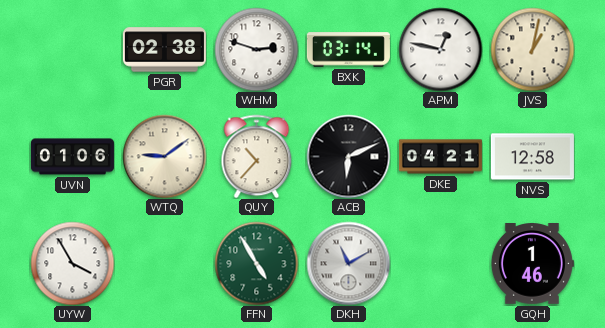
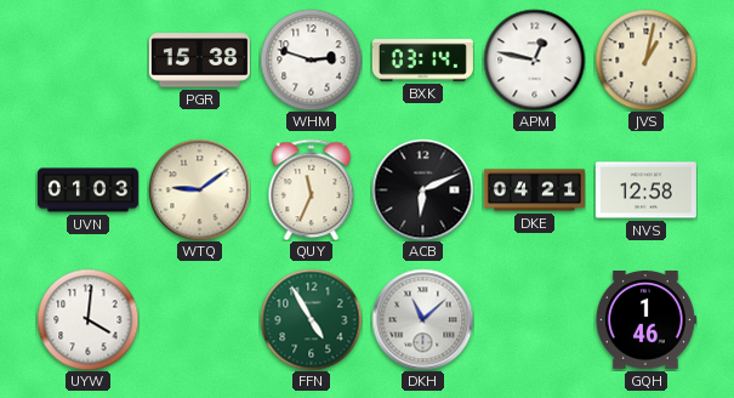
PGR: 02:38 -> 15:38 (199, 61)
UVN: 01:06 -> 01:03 (87, 191)
QUY: 10:37 -> 11:34 (312, 189)
UYW: 3:55 -> 4:01 (87, 319)
DKH: 11:10 -> 11:08 (422, 319)
